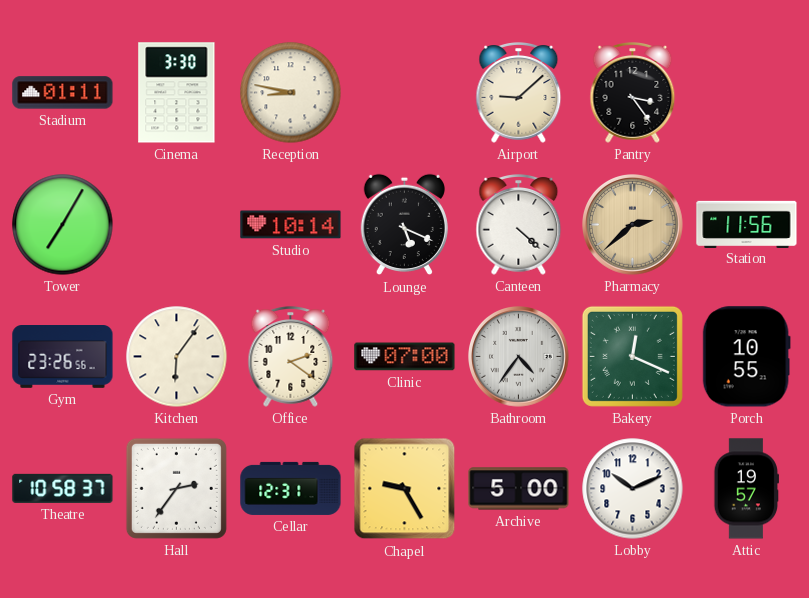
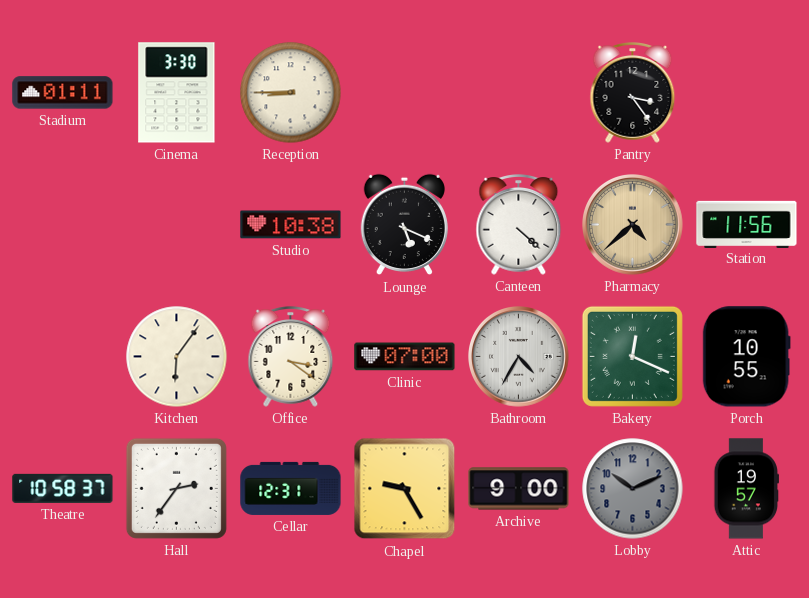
Reception: 8:47 -> 8:45 (291, 93)
Airport: 9:08 -> none (519, 93)
Tower: 7:05 -> none (63, 225)
Studio: 10:14 -> 10:38 (291, 225)
Pharmacy: 2:38 -> 4:38 (633, 225)
Gym: 23:26 -> none (63, 357)
Office: 2:21 -> 3:21 (291, 357)
Bathroom: 4:36 -> 4:35 (519, 357)
Archive: 5:00 -> 9:00 (519, 489)
Lobby dial: white -> grey (633, 489)
